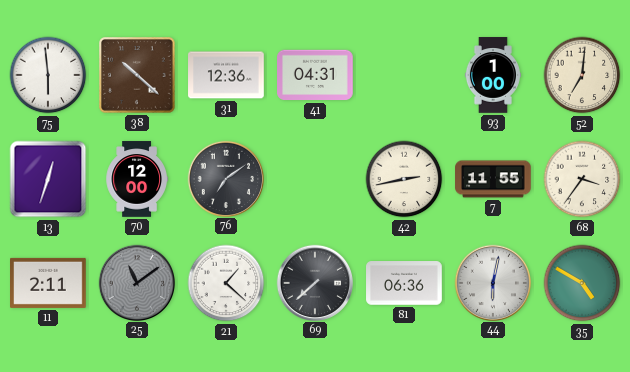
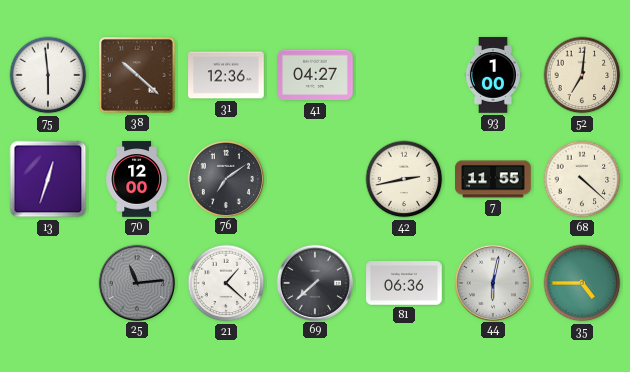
41: 04:31 -> 04:27 (315, 75)
68: 3:36 -> 4:22 (582, 179)
11: 2:11 -> none (48, 283)
25: 11:09 -> 11:14 (136, 282)
35: 4:50 -> 4:45 (582, 283)
